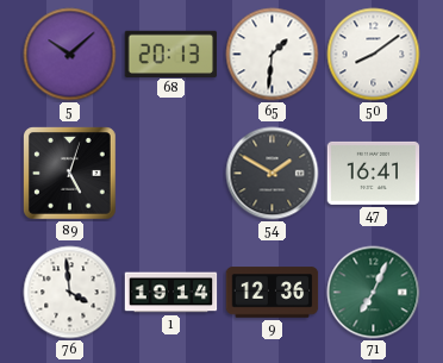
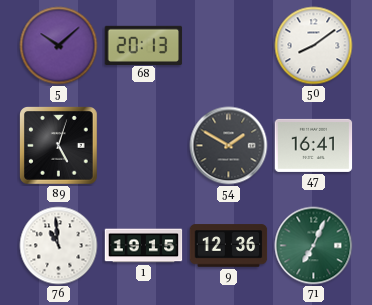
65: 1:31 -> none (273, 55)
76: 3:59 -> 10:59 (59, 246)
1: 19:14 -> 19:15 (144, 246)
